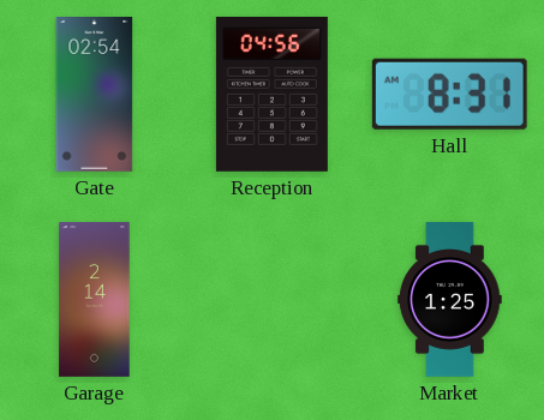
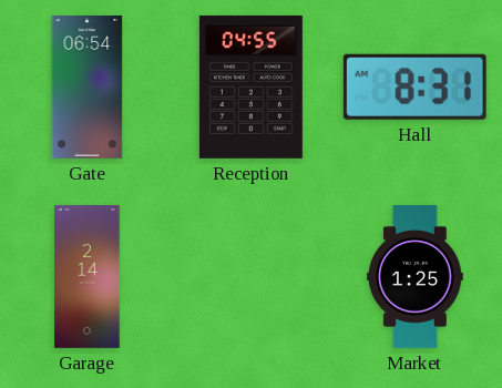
Gate: 02:54 -> 06:54 (88, 88)
Reception: 04:56 -> 04:55 (250, 86)
